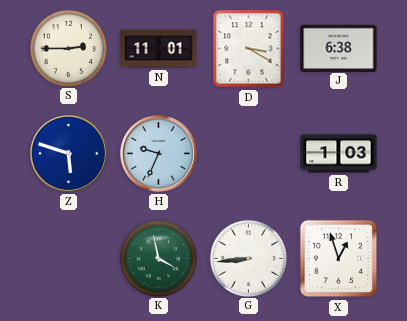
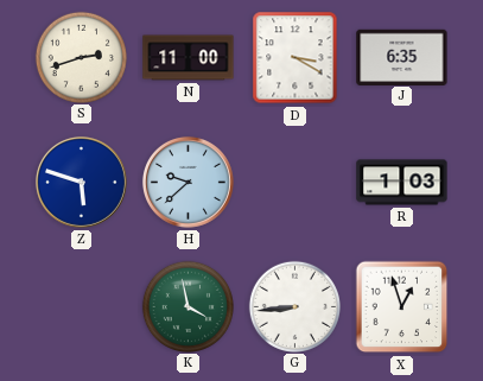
S: 2:45 -> 2:42 (81, 57)
N: 11:01 -> 11:00 (189, 58)
J: 6:38 -> 6:35 (402, 57)
H: 9:34 -> 9:38 (188, 182)
